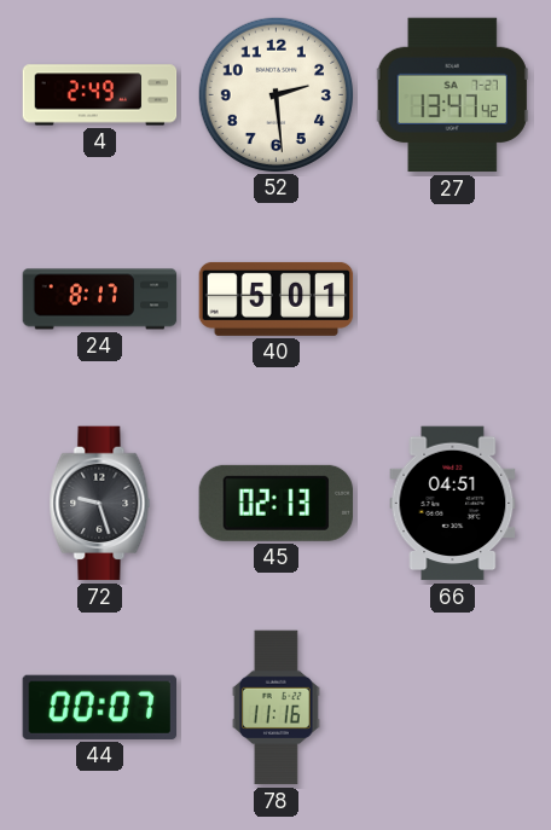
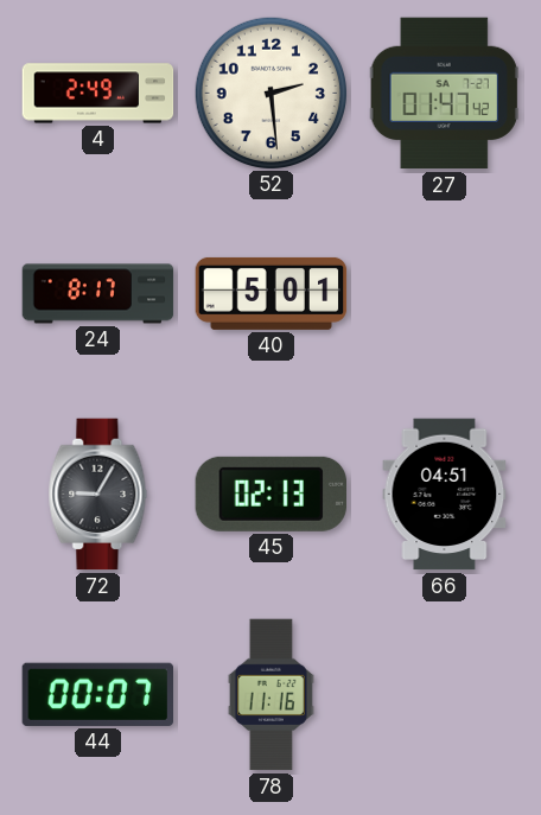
27: 13:47 -> 01:47 (444, 94)
72: 9:27 -> 9:05 (98, 495)
